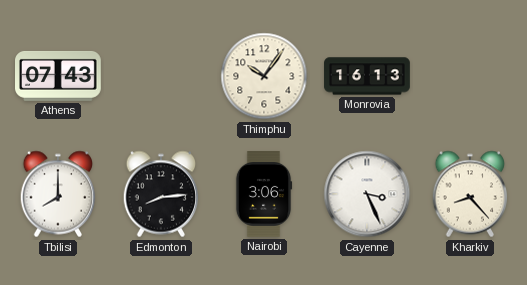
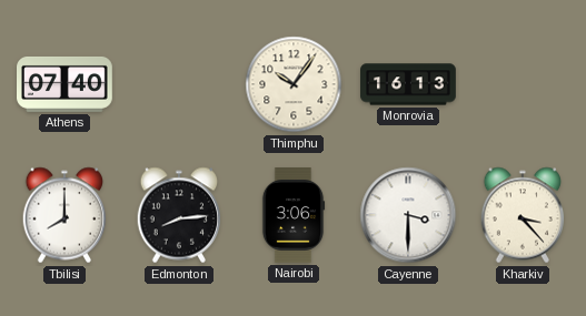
Athens: 07:43 -> 07:40 (66, 84)
Cayenne: 3:26 -> 3:30 (408, 215)
Kharkiv: 8:23 -> 3:23 (523, 215)
